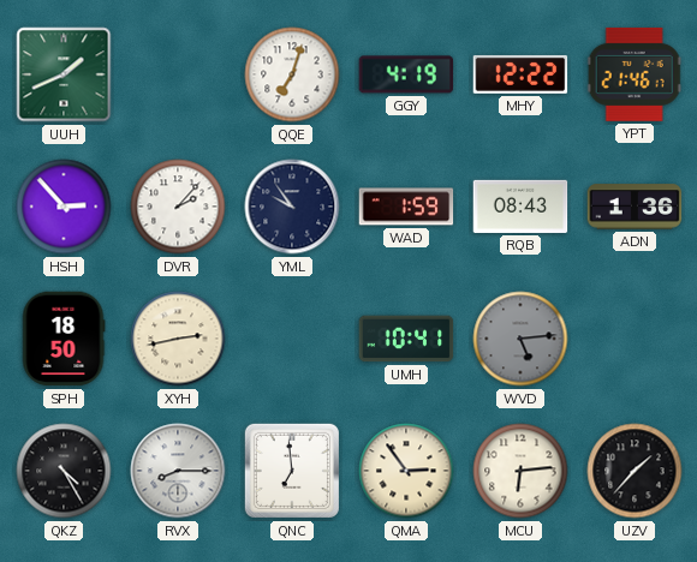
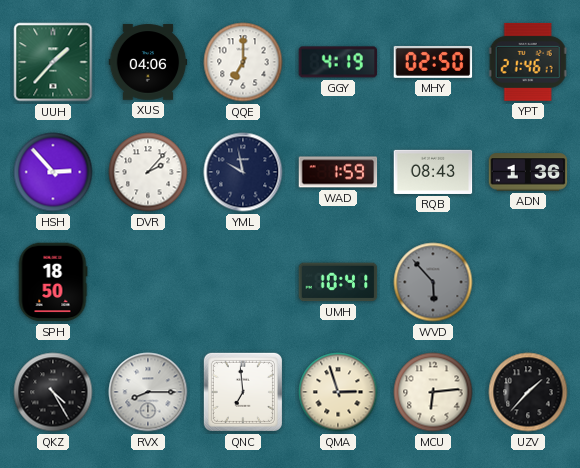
UUH: 1:41 -> 1:37 (53, 62)
XUS: none -> 04:06 (148, 62)
QQE: 7:03 -> 7:00 (243, 62)
MHY: 12:22 -> 02:50 (433, 62)
YML: 9:54 -> 9:58 (243, 172)
XYH: 2:43 -> none (178, 339)
WVD: 5:14 -> 5:53 (433, 282)
QMA: 2:54 -> 2:57 (338, 392)
